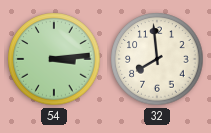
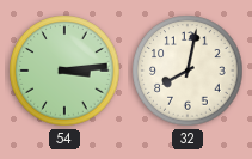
32: 7:59 -> 8:02 (188, 71)
